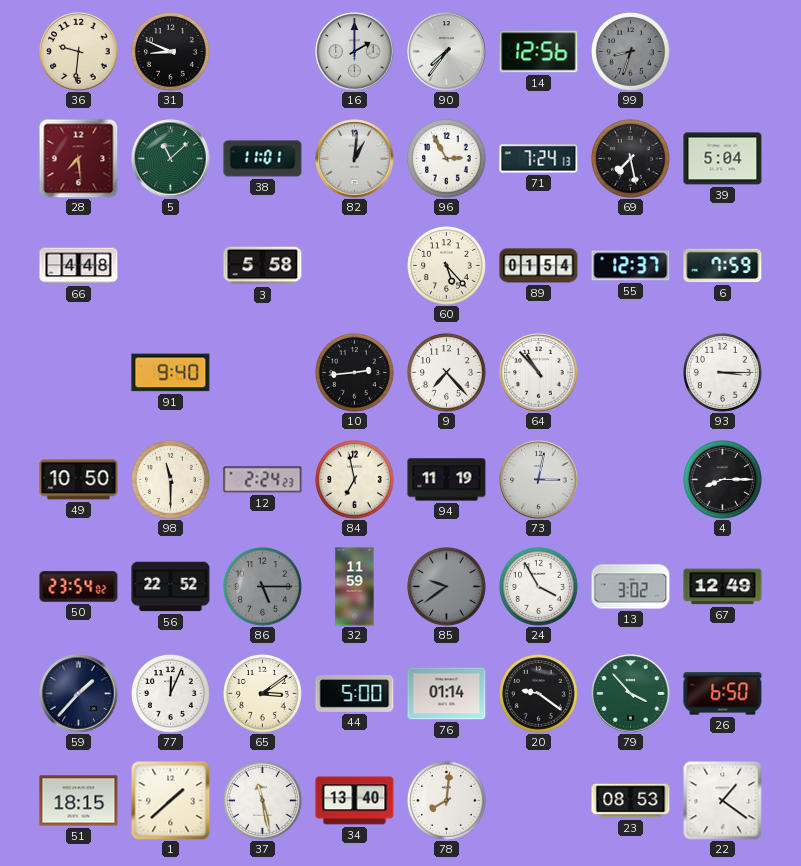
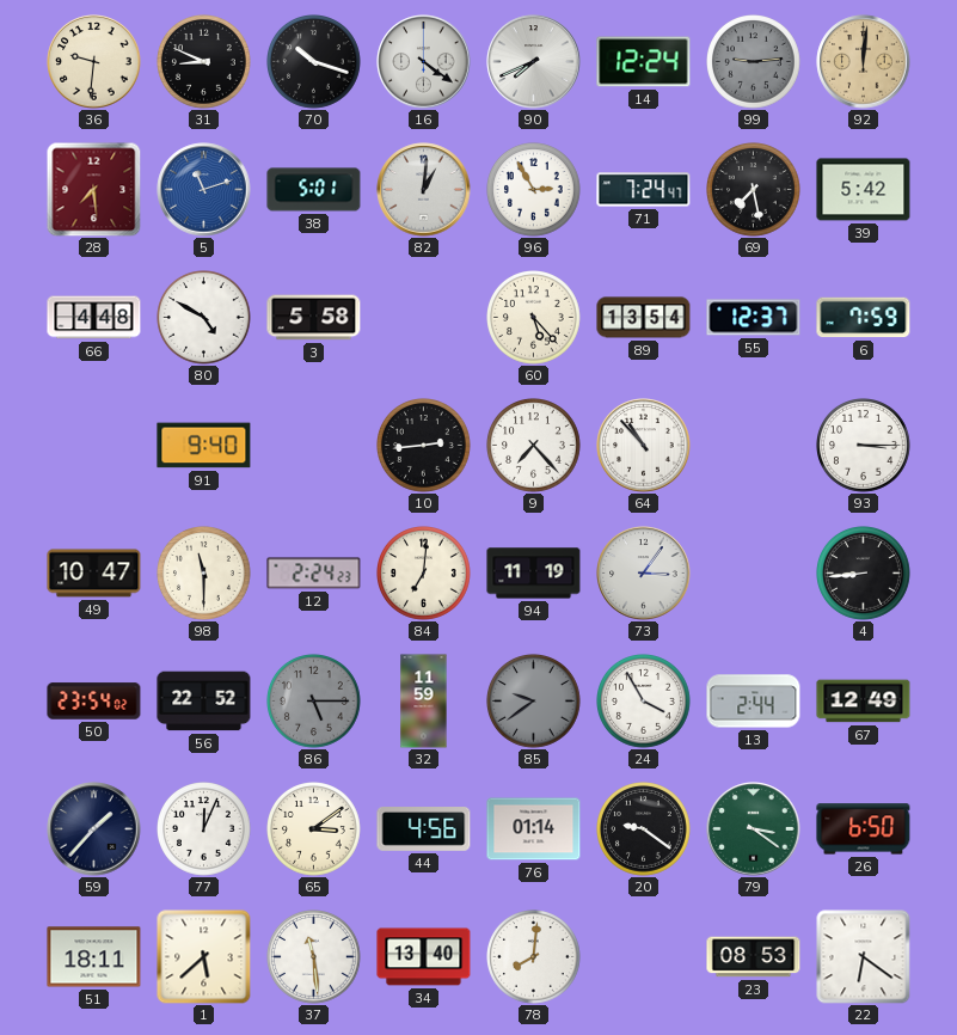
70: none -> 10:18 (314, 62)
16: 2:00 -> 4:21 (424, 62)
90: 7:36 -> 7:41 (534, 62)
14: 12:56 -> 12:24 (644, 62)
99: 8:33 -> 9:14 (754, 62)
92: none -> 12:01 (864, 62)
5: 11:08 -> 11:12 (204, 190)
5 dial: green -> blue (204, 190)
38: 11:01 -> 5:01 (314, 190)
71: 7:24:13 -> 7:24:47 (644, 190)
39: 5:04 -> 5:42 (864, 190)
80: none -> 4:50 (204, 318)
89: 01:54 -> 13:54 (644, 318)
49: 10:50 -> 10:47 (94, 574)
84: 6:58 -> 7:01 (424, 574)
73: 3:02 -> 3:06 (644, 574)
4: 8:15 -> 8:44 (864, 574)
13: 3:02 -> 2:44 (754, 702)
44: 5:00 -> 4:56 (424, 829)
79: 3:53 -> 3:21 (754, 829)
51: 18:15 -> 18:11 (94, 957)
1: 1:38 -> 5:38 (204, 957)
37: 11:28 -> 11:29 (314, 957)
22: 1:21 -> 6:21 (864, 957)
